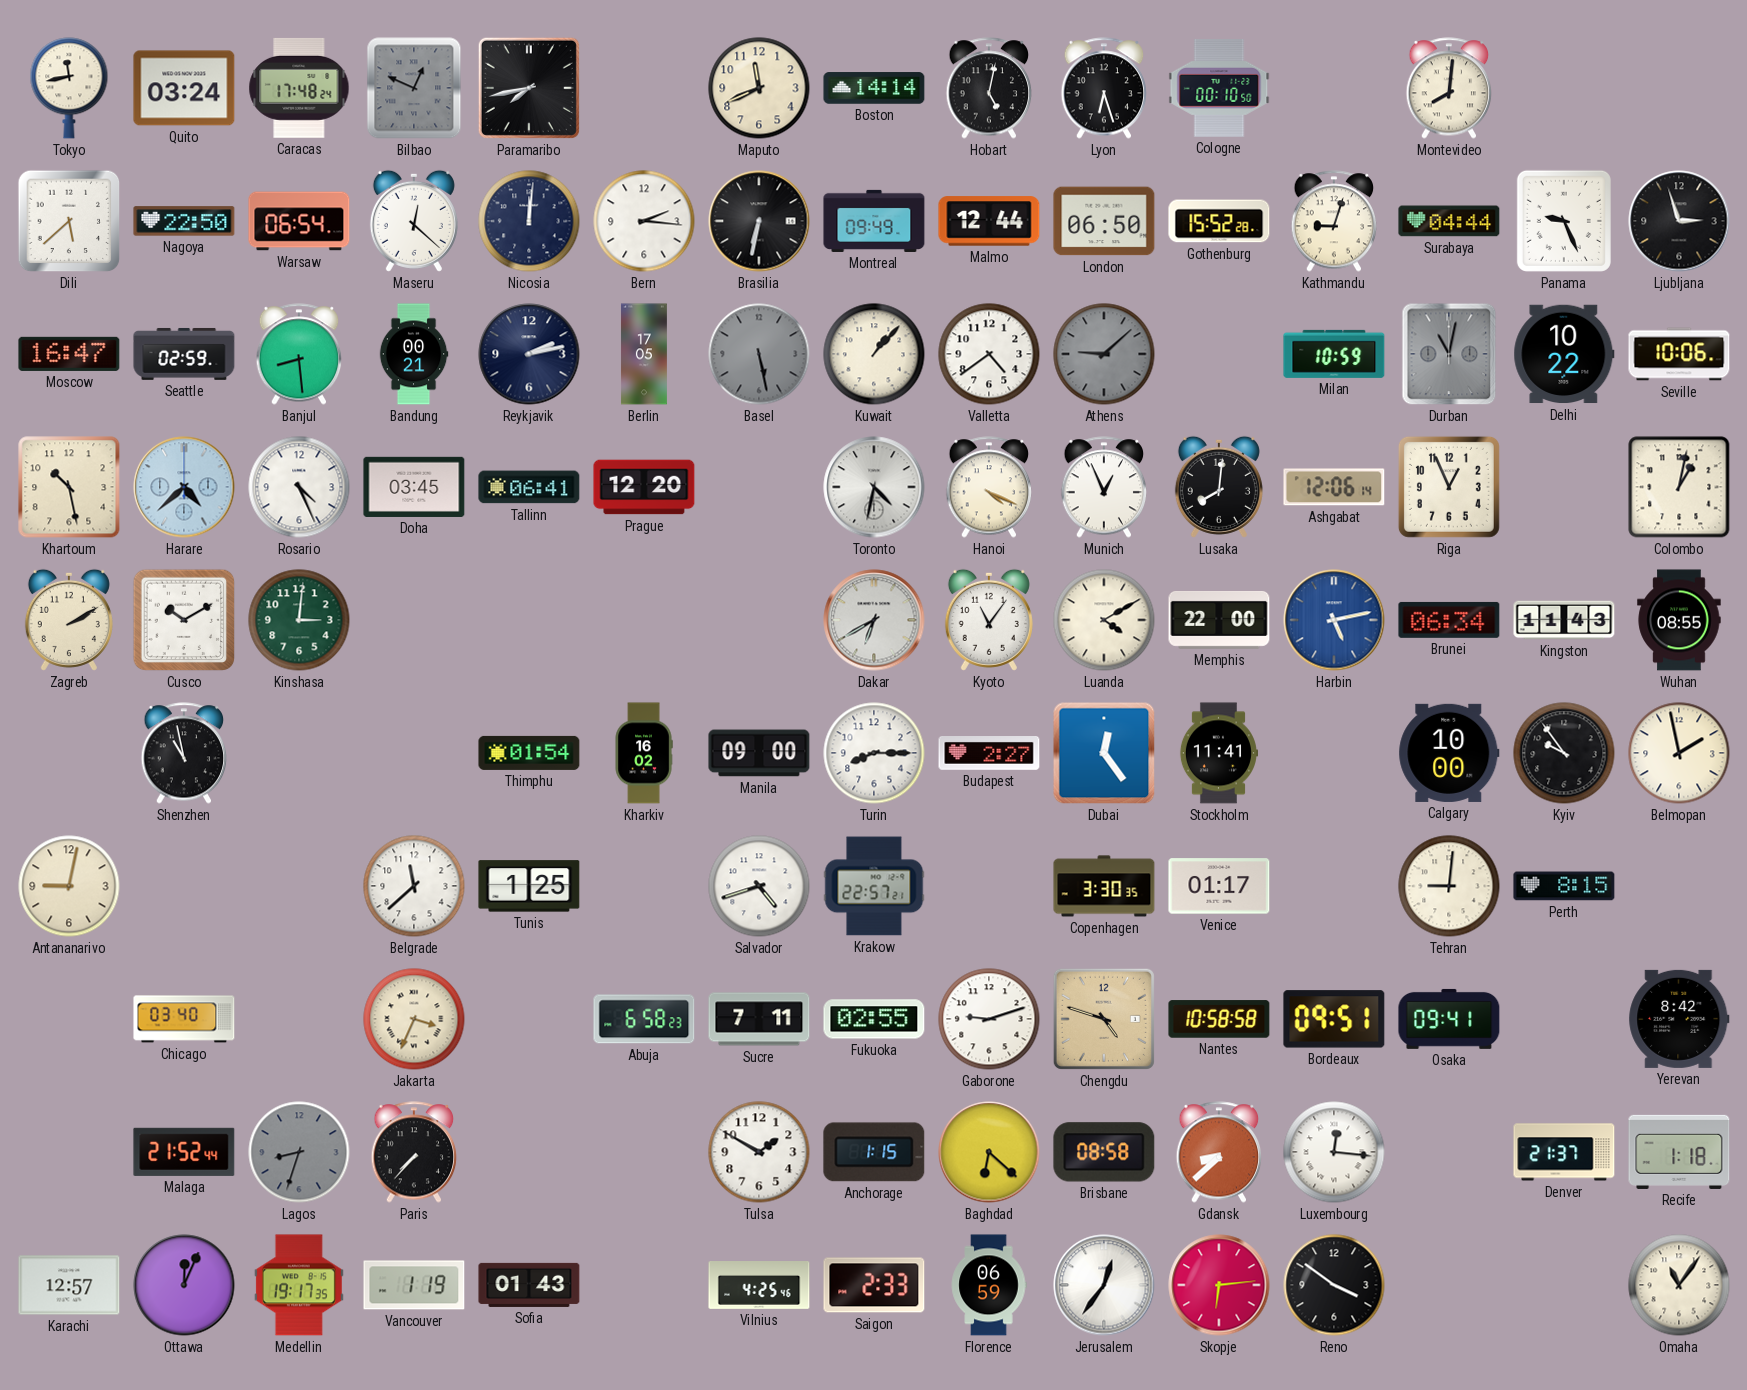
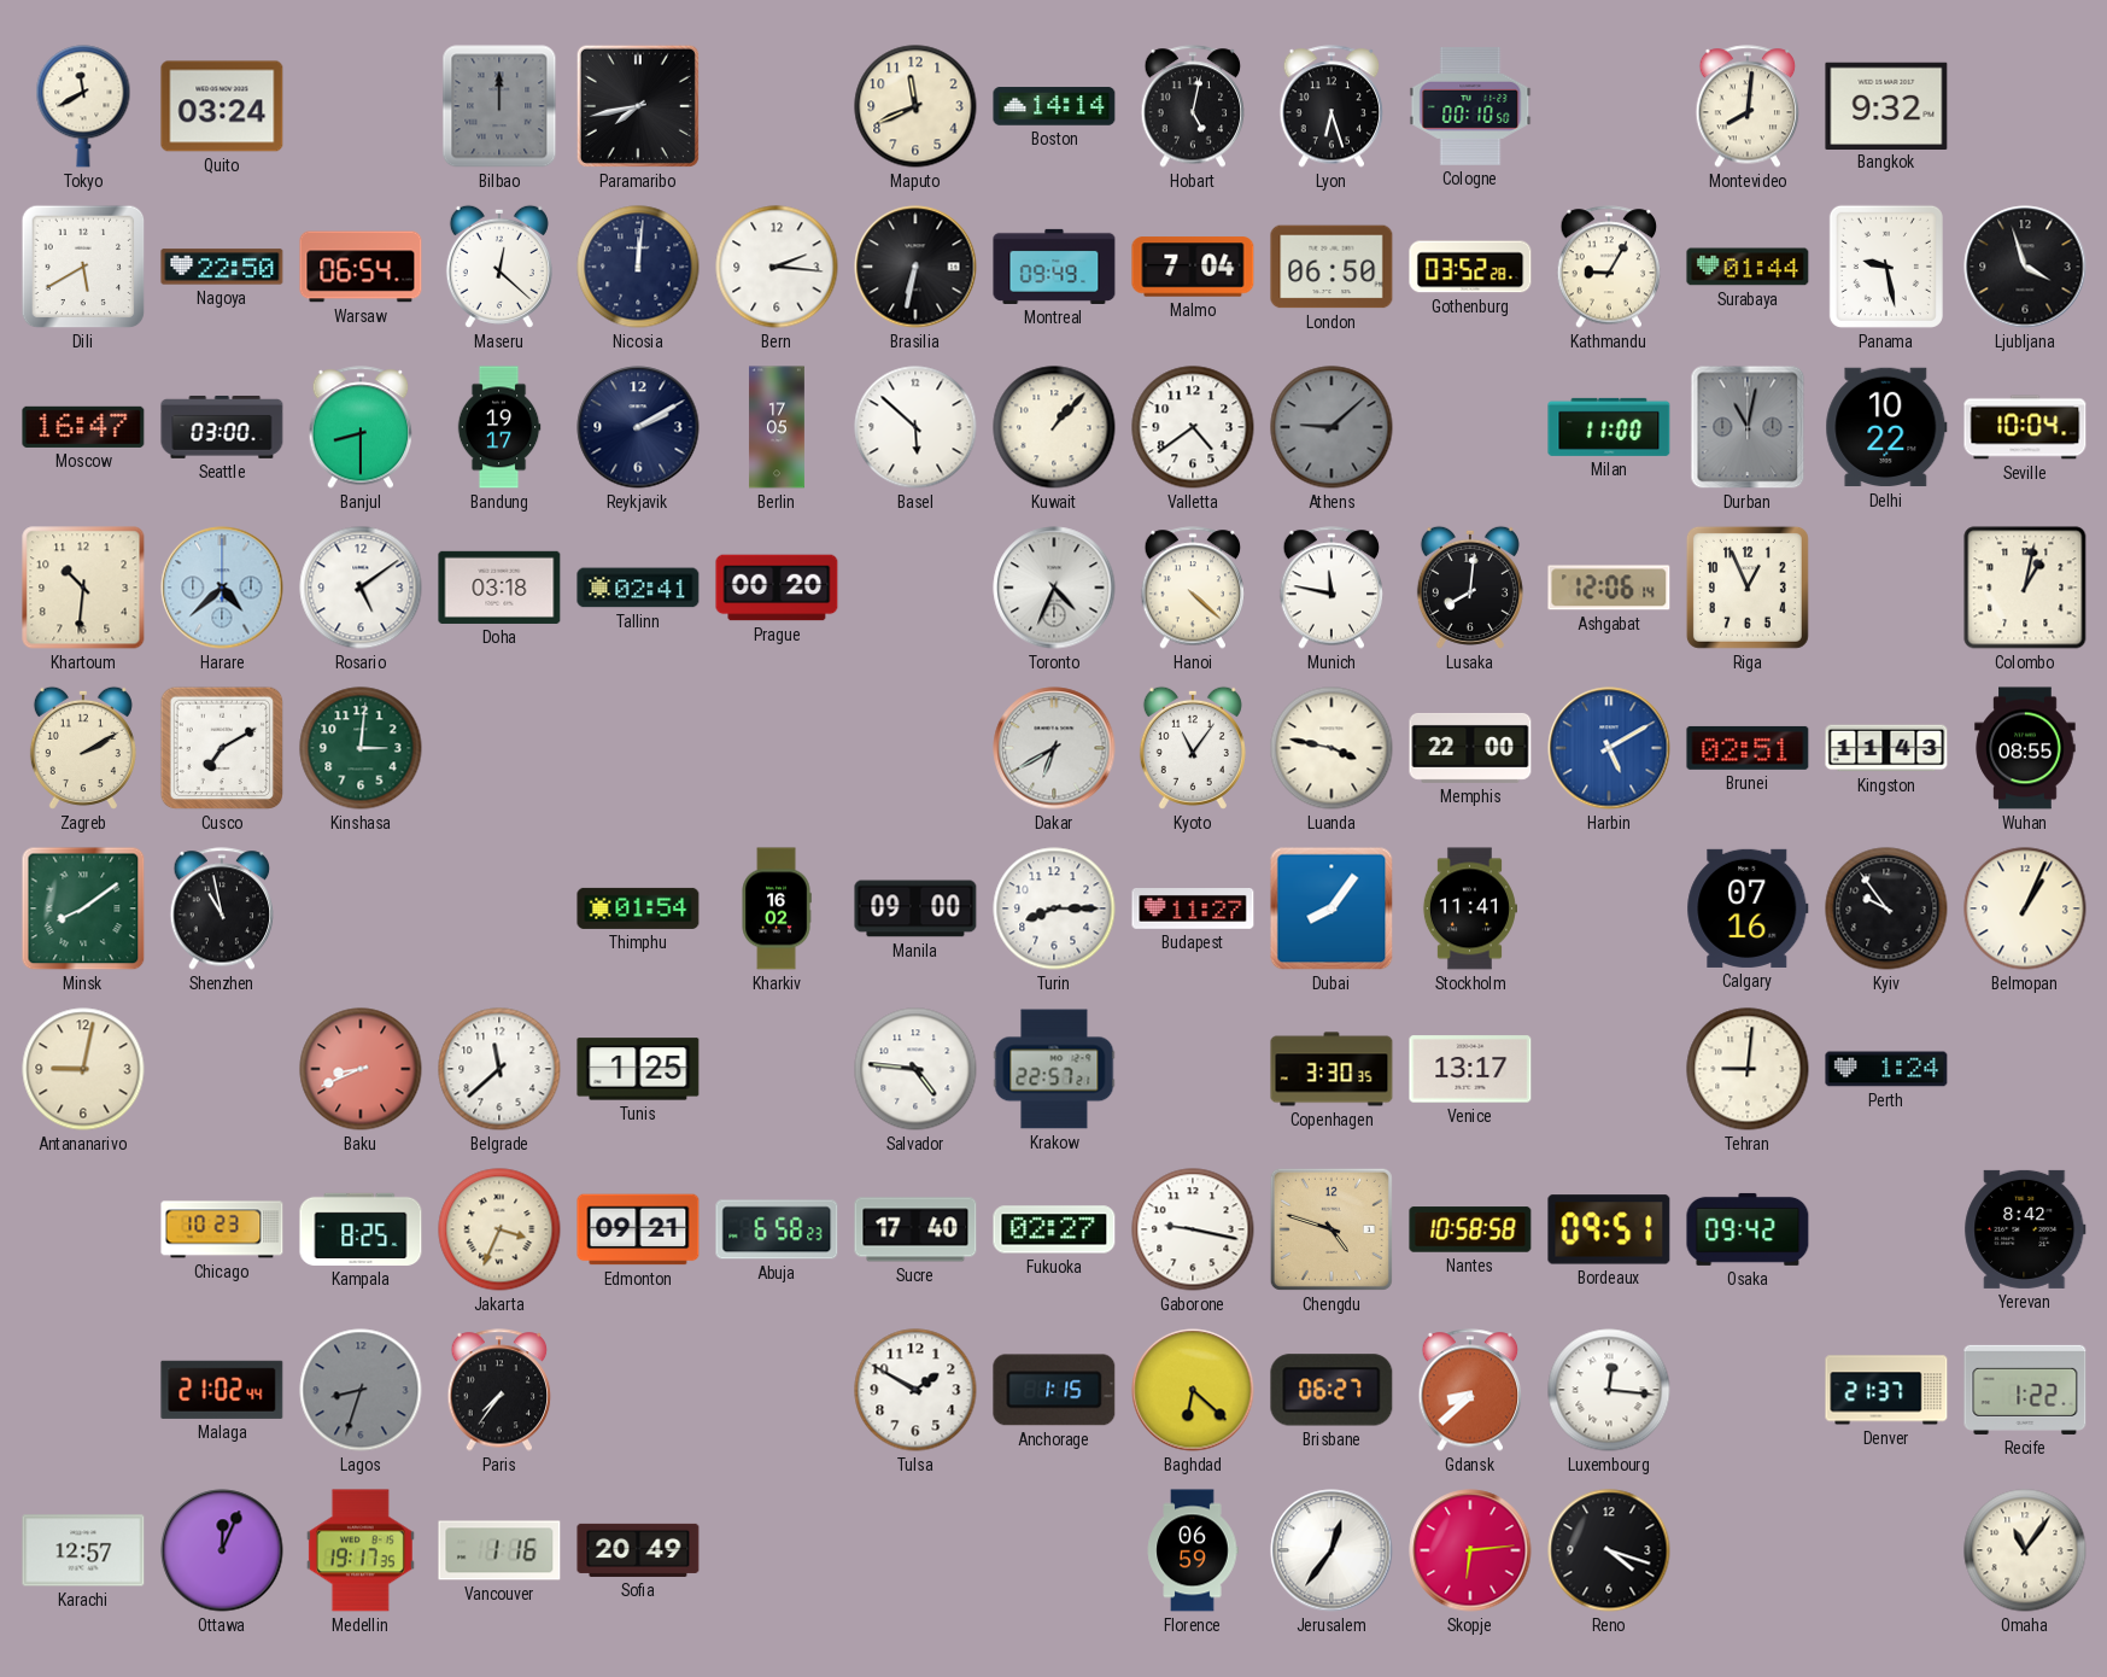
Tokyo: 11:43 -> 11:40 (83, 106)
Caracas: 17:48 -> none (299, 88)
Bilbao: 12:49 -> 12:00 (499, 106)
Bangkok: none -> 9:32 (1886, 105)
Dili: 5:38 -> 5:40 (83, 267)
Malmo: 12:44 -> 7:04 (1193, 267)
Gothenburg: 15:52 -> 03:52 (1470, 267)
Kathmandu: 9:03 -> 9:05 (1609, 267)
Surabaya: 04:44 -> 01:44 (1748, 267)
Panama: 9:26 -> 9:28 (1886, 267)
Ljubljana: 2:57 -> 3:57 (2025, 267)
Seattle: 02:59 -> 03:00 (222, 427)
Banjul: 8:29 -> 8:30 (361, 427)
Bandung: 00:21 -> 19:17 (499, 427)
Reykjavik: 2:13 -> 2:10 (638, 427)
Basel: 5:28 -> 5:52 (915, 427)
Basel dial: grey -> white (915, 427)
Milan: 10:59 -> 11:00 (1609, 427)
Seville: 10:06 -> 10:04 (2025, 427)
Khartoum: 10:28 -> 10:31 (83, 588)
Rosario: 4:26 -> 5:09 (361, 588)
Doha: 03:45 -> 03:18 (499, 588)
Tallinn: 06:41 -> 02:41 (638, 588)
Prague: 12:20 -> 00:20 (777, 588)
Toronto: 4:32 -> 4:34 (1054, 588)
Hanoi: 4:19 -> 4:22 (1193, 588)
Munich: 12:56 -> 11:47 (1331, 588)
Cusco: 10:10 -> 7:10 (222, 748)
Luanda: 4:10 -> 3:47 (1331, 748)
Harbin: 5:13 -> 5:10 (1609, 748)
Brunei: 06:34 -> 02:51 (1748, 748)
Minsk: none -> 8:09 (83, 908)
Budapest: 2:27 -> 11:27 (1193, 910)
Dubai: 12:24 -> 8:06 (1331, 908)
Calgary: 10:00 -> 07:16 (1748, 908)
Belmopan: 1:58 -> 1:04 (2025, 908)
Baku: none -> 8:41 (361, 1069)
Salvador: 4:42 -> 4:46 (915, 1069)
Venice: 01:17 -> 13:17 (1470, 1069)
Perth: 8:15 -> 1:24 (1886, 1069)
Chicago: 03:40 -> 10:23 (222, 1229)
Kampala: none -> 8:25 (361, 1229)
Edmonton: none -> 09:21 (638, 1229)
Sucre: 7:11 -> 17:40 (915, 1229)
Fukuoka: 02:55 -> 02:27 (1054, 1229)
Gaborone: 9:12 -> 9:17 (1193, 1229)
Osaka: 09:41 -> 09:42 (1748, 1229)
Malaga: 21:52 -> 21:02 (222, 1390)
Paris: 7:37 -> 7:36 (499, 1390)
Brisbane: 08:58 -> 06:27 (1331, 1390)
Recife: 1:18 -> 1:22 (2025, 1390)
Vancouver: 1:19 -> 1:16 (499, 1550)
Sofia: 01:43 -> 20:49 (638, 1550)
Vilnius: 4:25 -> none (759, 1286)
Saigon: 2:33 -> none (874, 1285)
Reno: 3:51 -> 4:18 (1609, 1550)
